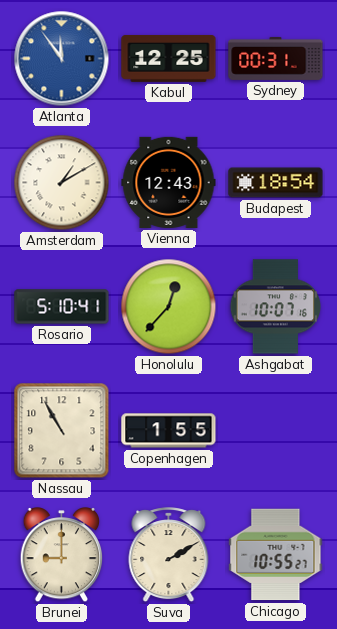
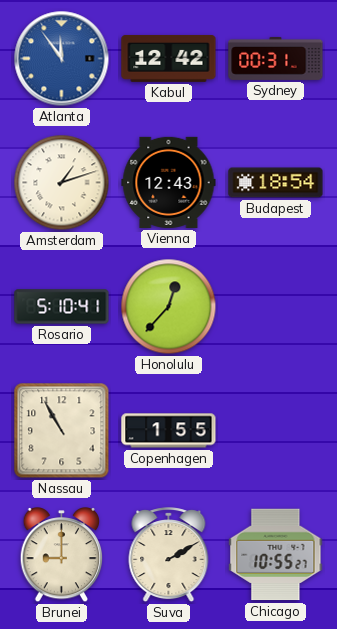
Kabul: 12:25 -> 12:42 (169, 58)
Amsterdam: 1:10 -> 1:12 (62, 183)
Ashgabat: 10:07 -> none (275, 307)
